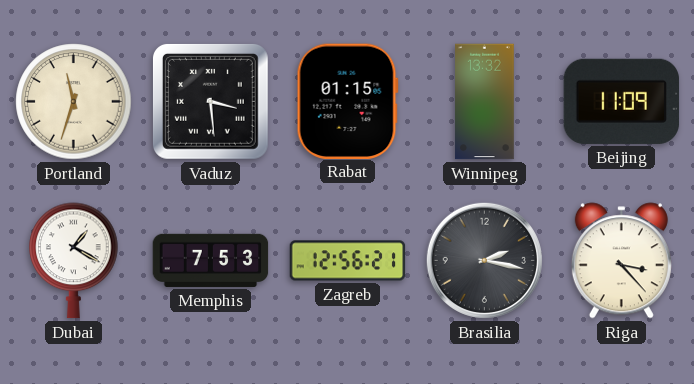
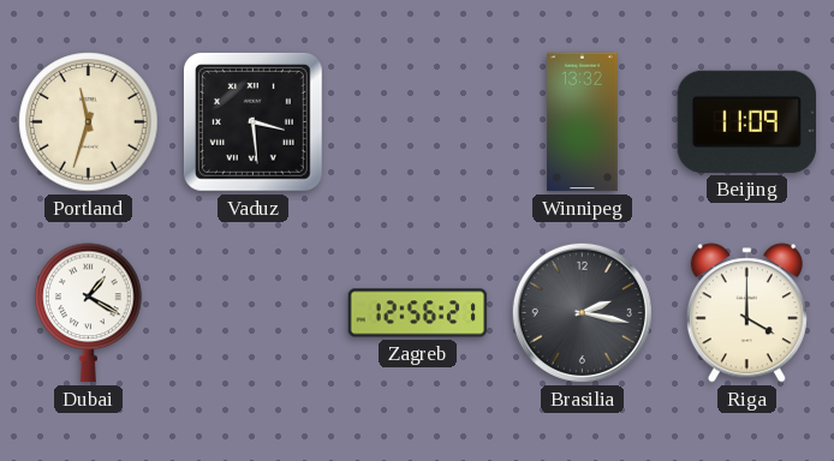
Rabat: 01:15 -> none (347, 101)
Memphis: 7:53 -> none (211, 260)
Riga: 3:23 -> 4:00 (746, 313)
